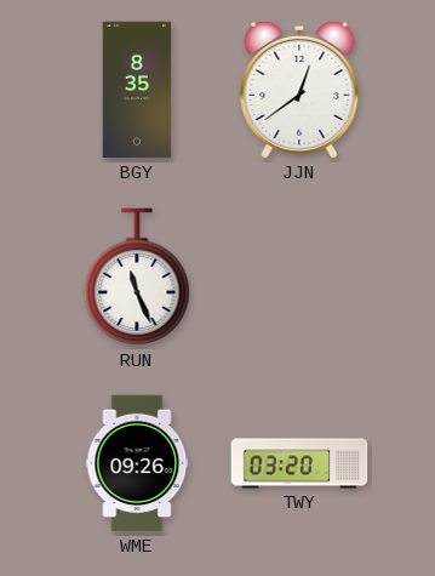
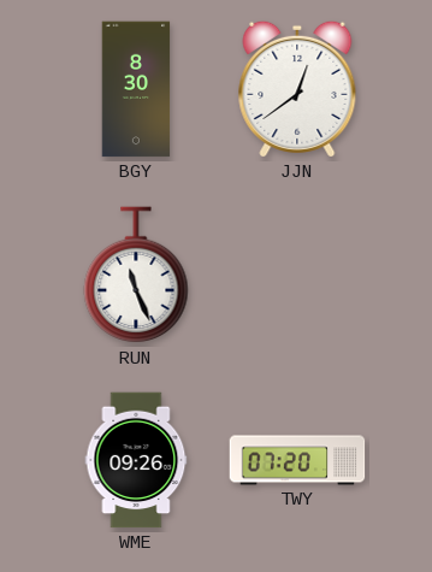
BGY: 8:35 -> 8:30 (136, 89)
TWY: 03:20 -> 07:20 (297, 460)
